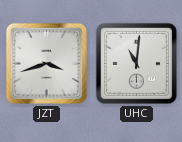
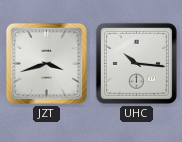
UHC: 11:01 -> 10:16 (136, 63)
